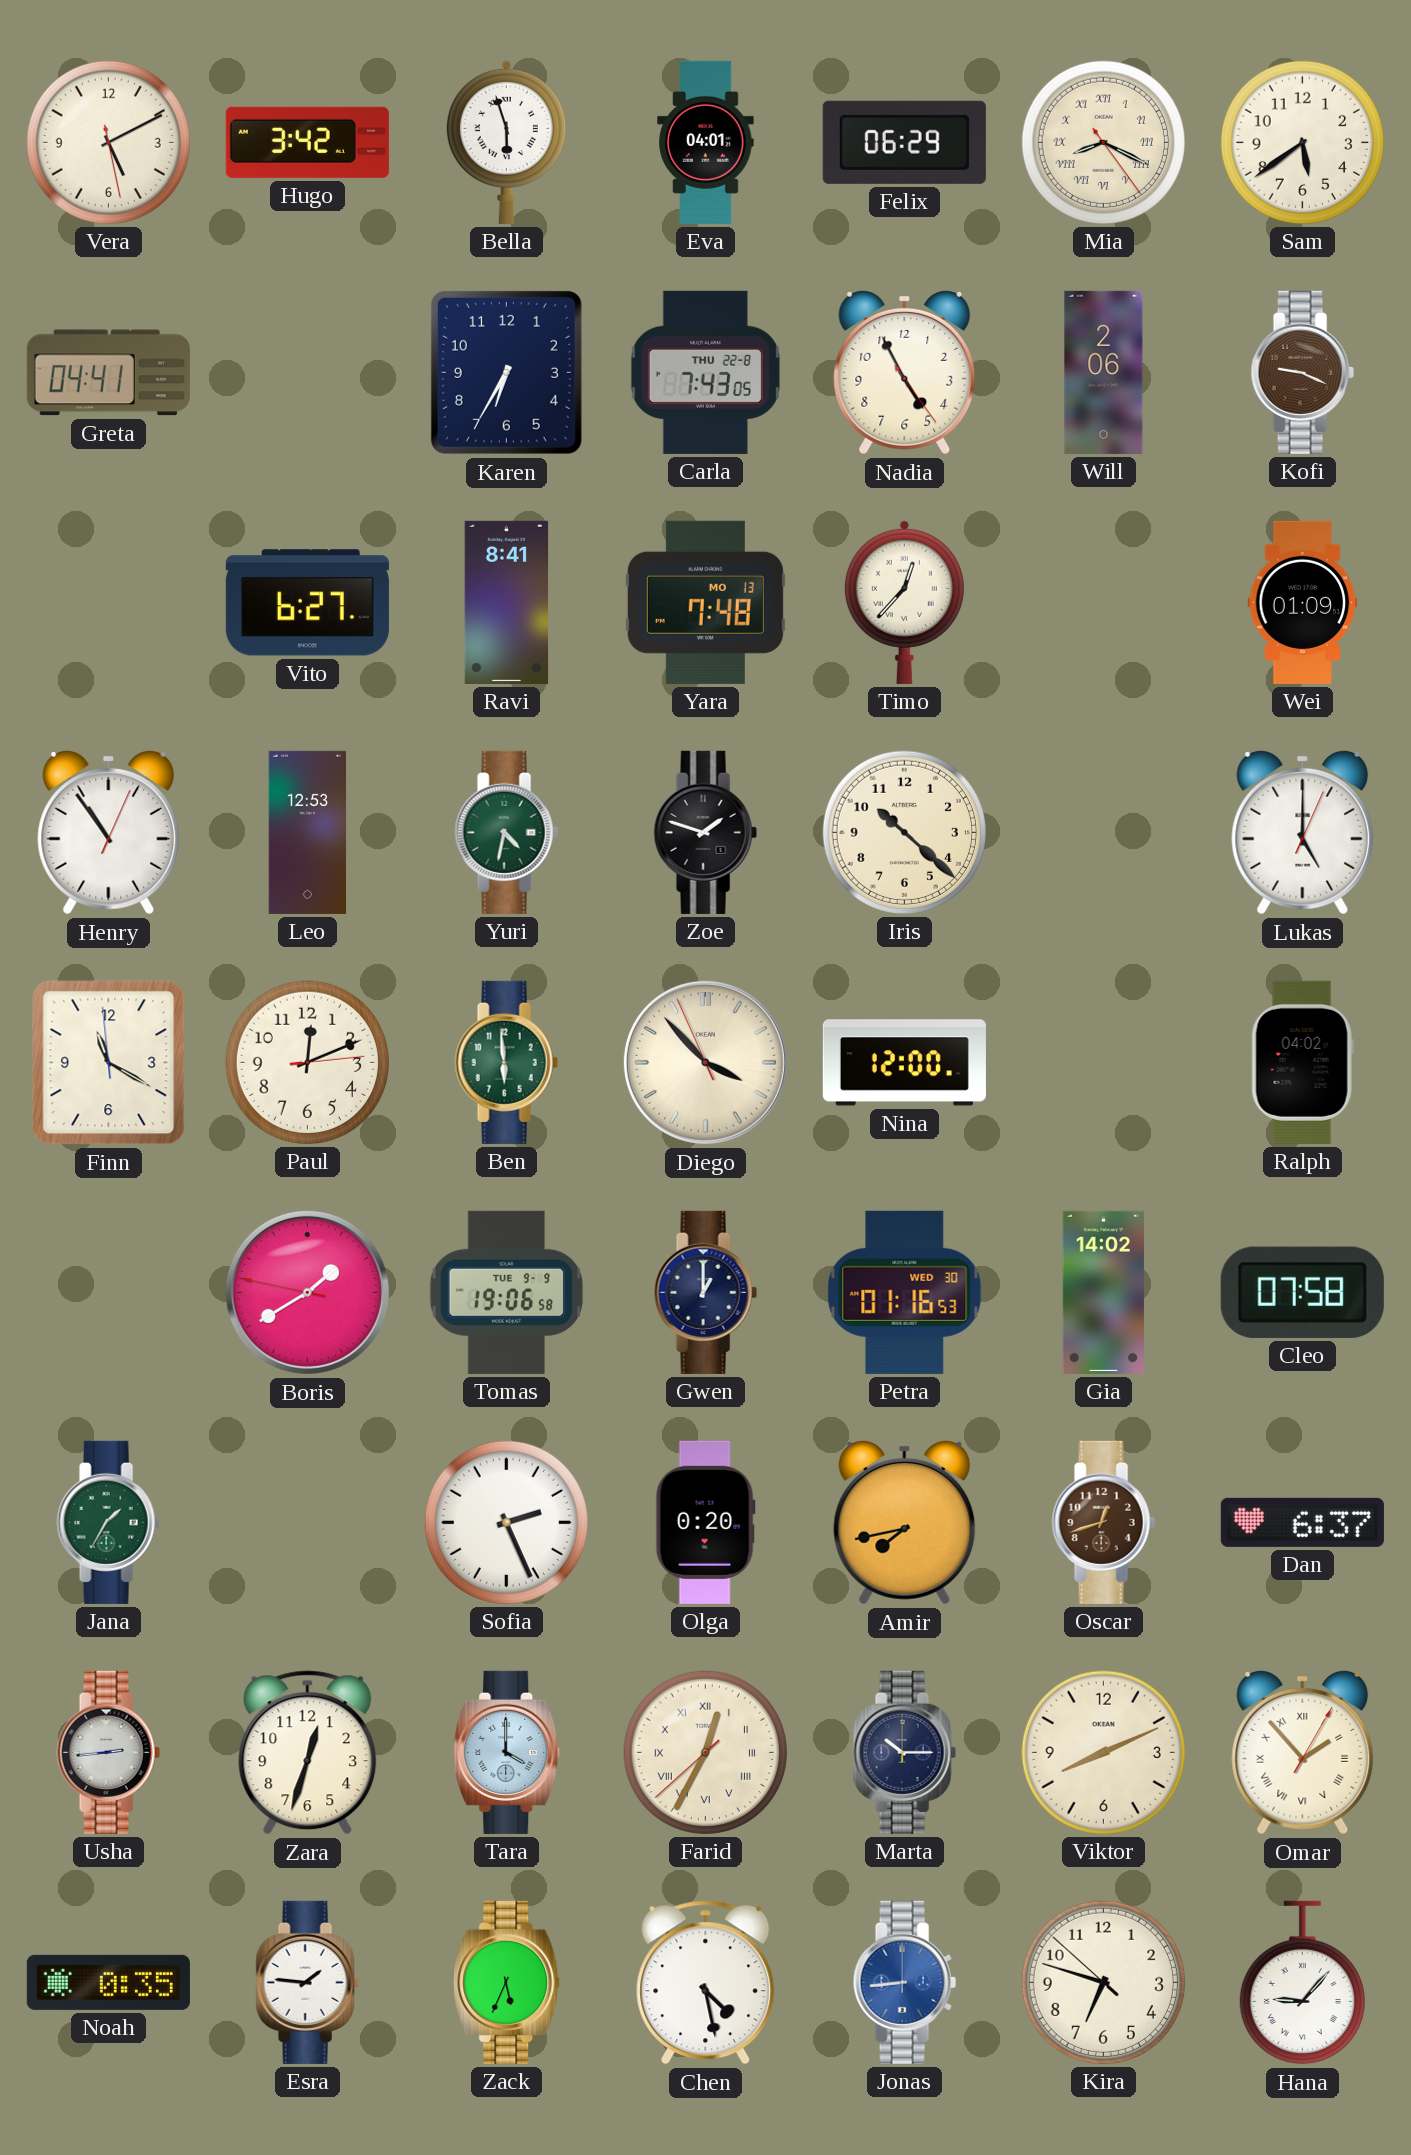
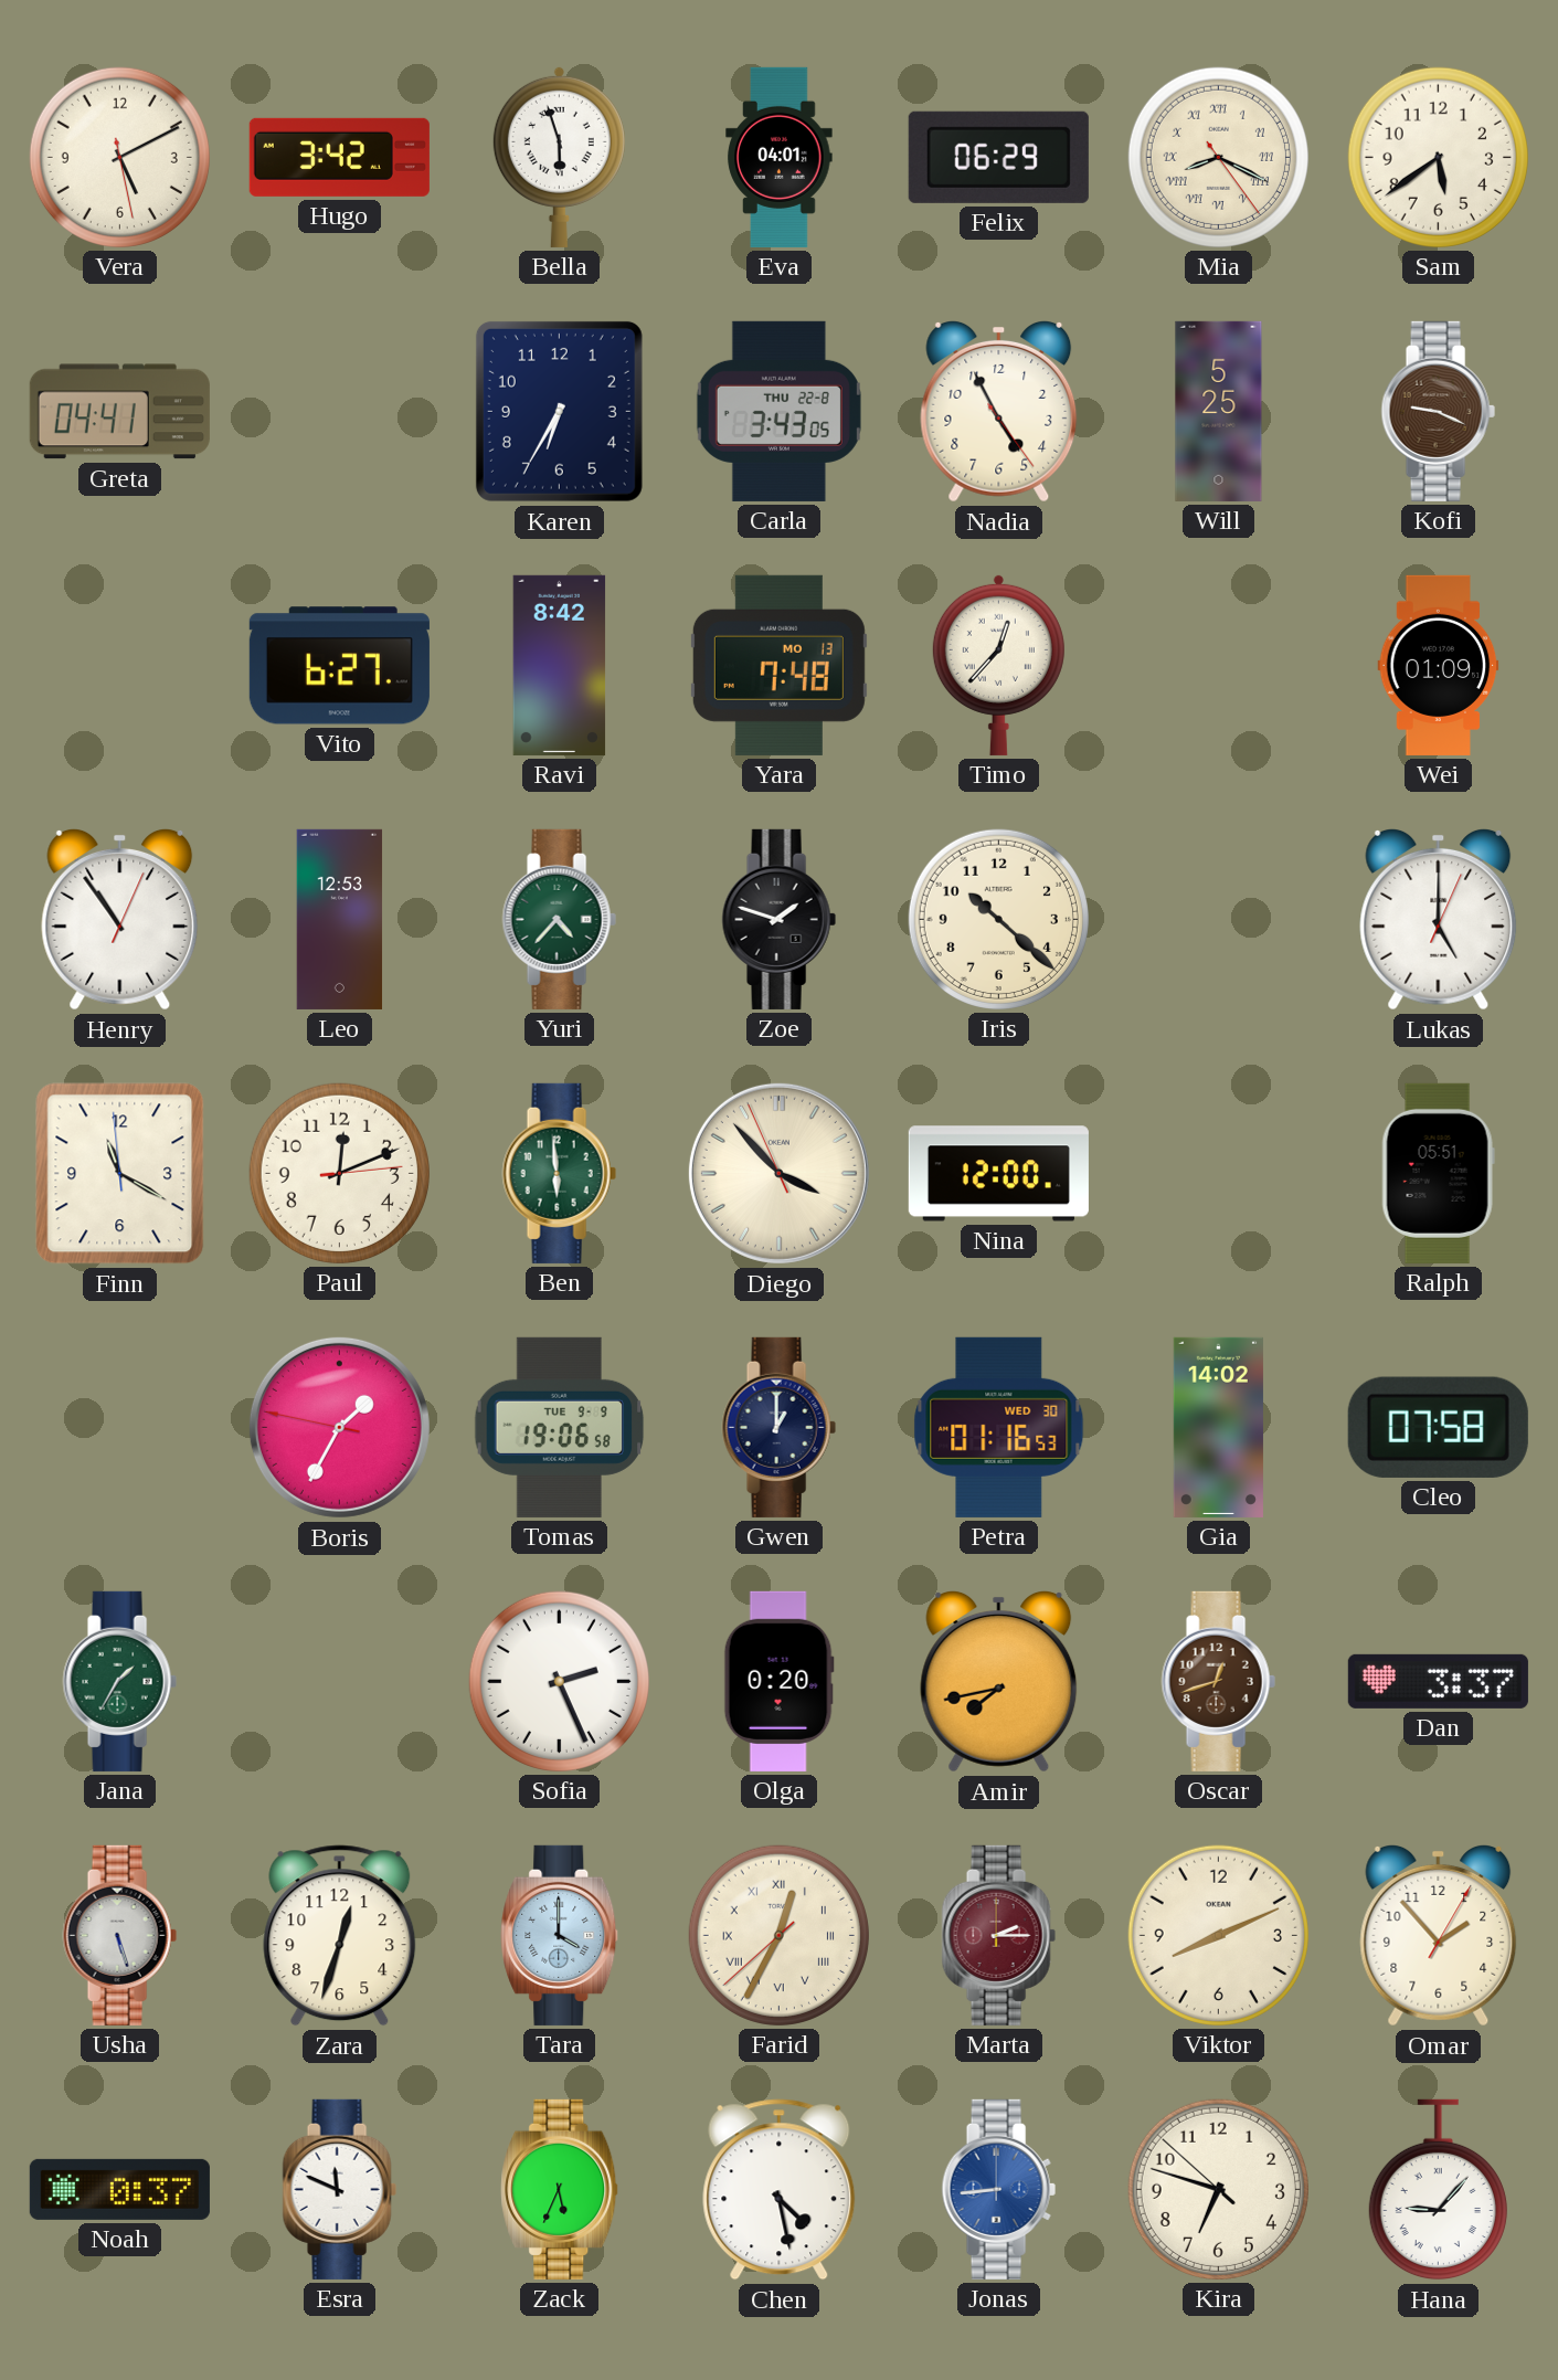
Carla: 7:43 -> 3:43 (778, 411)
Will: 2:06 -> 5:25 (1219, 411)
Ravi: 8:41 -> 8:42 (560, 665)
Yuri: 4:32 -> 4:37 (559, 919)
Ralph: 04:02 -> 05:51 (1438, 1173)
Boris: 1:39 -> 1:34 (339, 1427)
Dan: 6:37 -> 3:37 (1438, 1681)
Usha: 2:44 -> 5:27 (119, 1935)
Marta: 10:15 -> 2:15 (998, 1935)
Marta dial: navy -> burgundy (998, 1935)
Omar numerals: Roman -> Arabic (1439, 1935)
Noah: 0:35 -> 0:37 (119, 2189)
Esra: 1:46 -> 11:49 (339, 2189)
